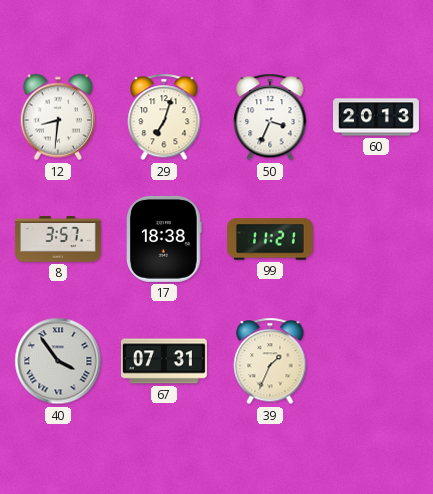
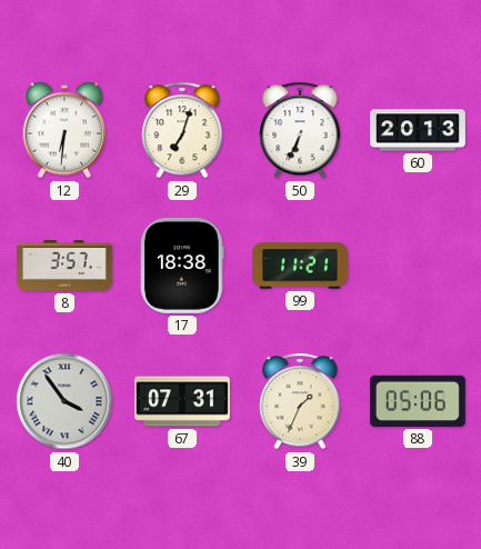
12: 8:31 -> 6:31 (64, 130)
50: 3:34 -> 6:34 (300, 130)
88: none -> 05:06 (418, 401)
